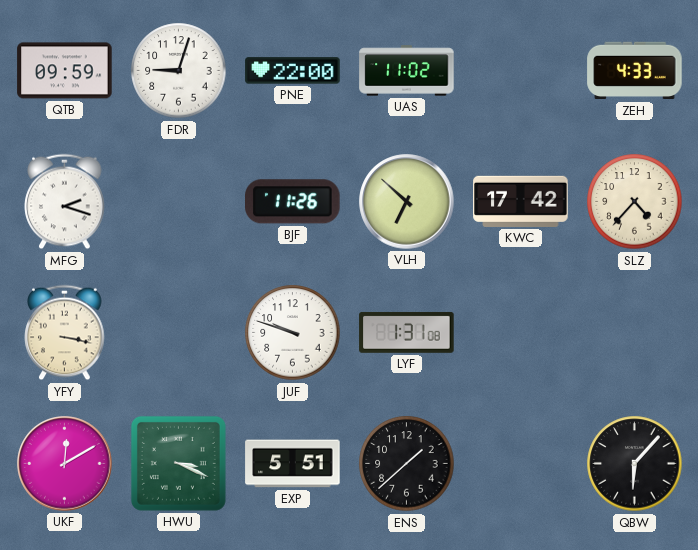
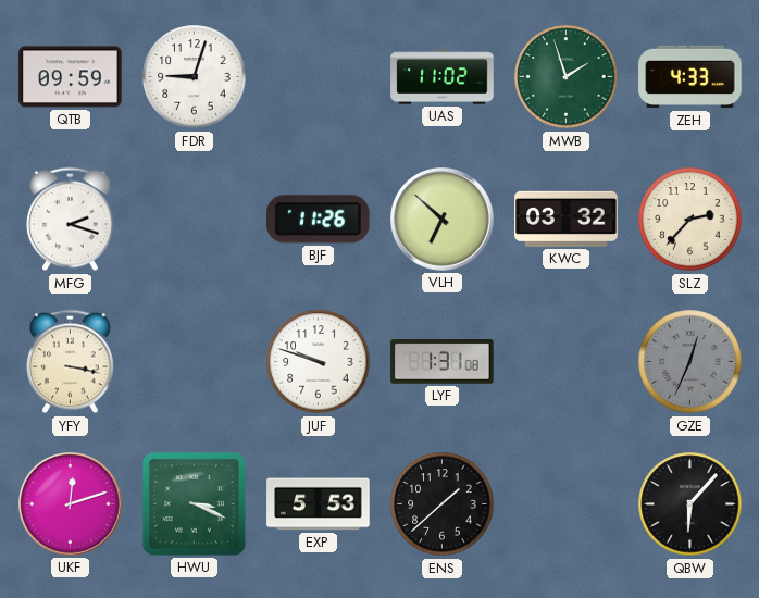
PNE: 22:00 -> none (293, 71)
MWB: none -> 1:57 (567, 77)
KWC: 17:42 -> 03:32 (567, 219)
SLZ: 4:37 -> 2:37 (690, 220)
GZE: none -> 12:34 (690, 362)
UKF: 12:10 -> 12:12 (71, 504)
EXP: 5:51 -> 5:53 (319, 504)
